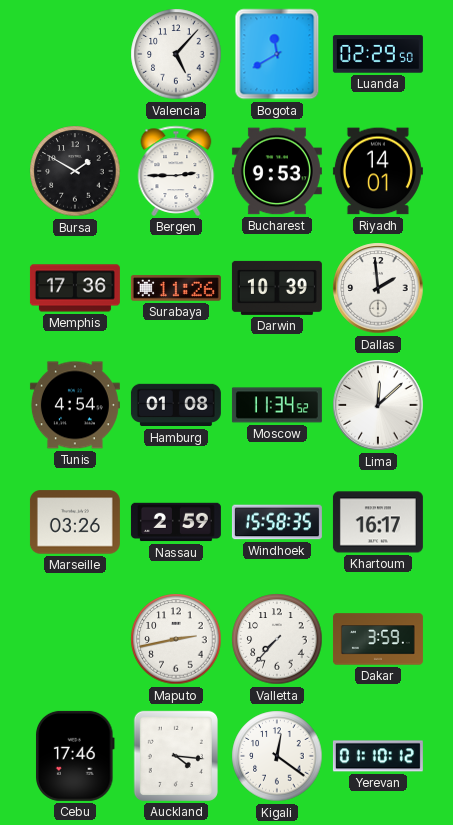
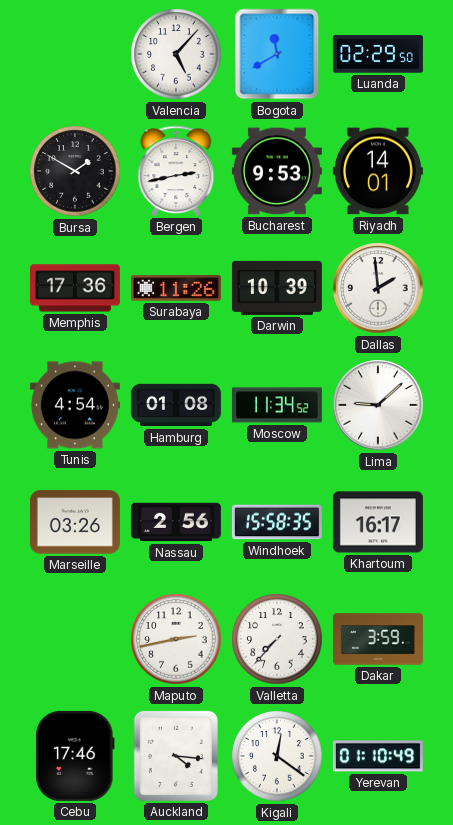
Bergen: 2:45 -> 2:43 (176, 171)
Lima: 12:08 -> 9:08 (378, 405)
Nassau: 2:59 -> 2:56 (176, 522)
Yerevan: 01:10:12 -> 01:10:49 (378, 756)
